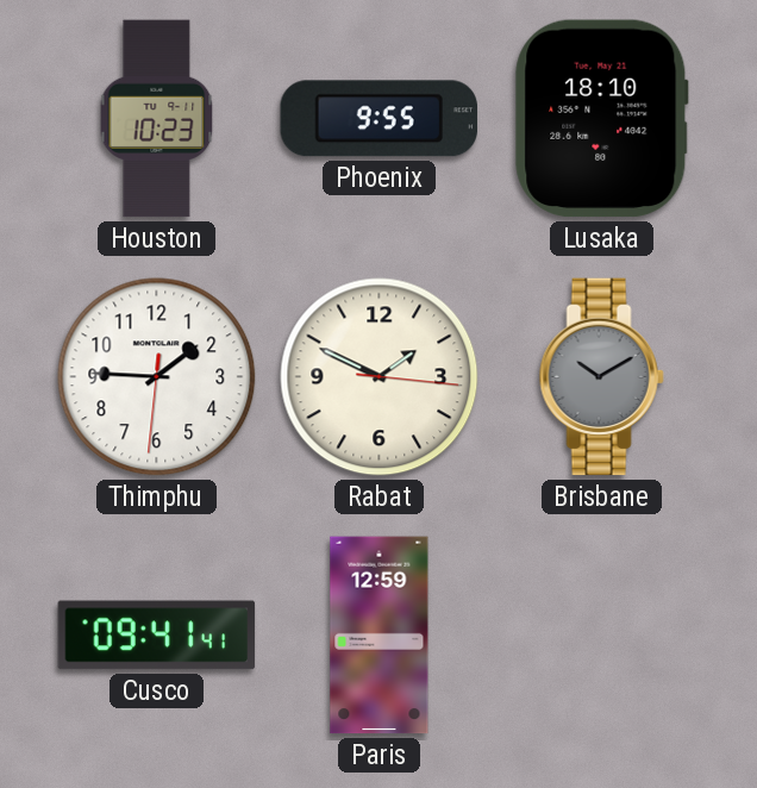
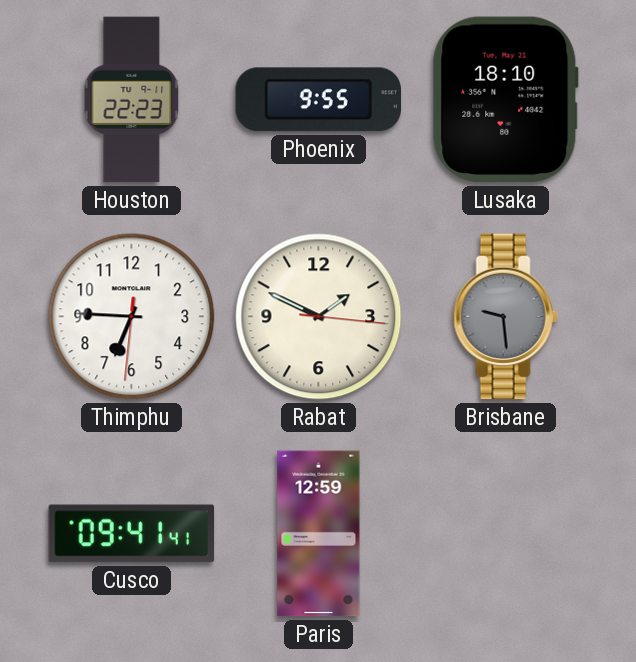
Houston: 10:23 -> 22:23 (132, 100)
Thimphu: 1:45 -> 6:45 (132, 317)
Brisbane: 10:10 -> 9:29 (505, 317)
